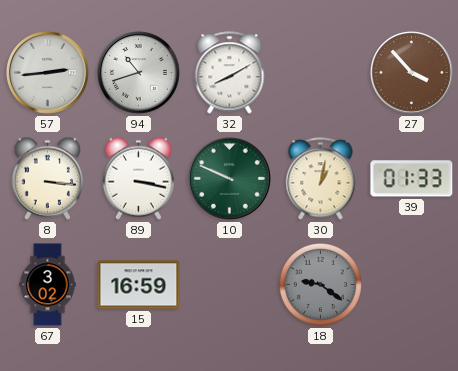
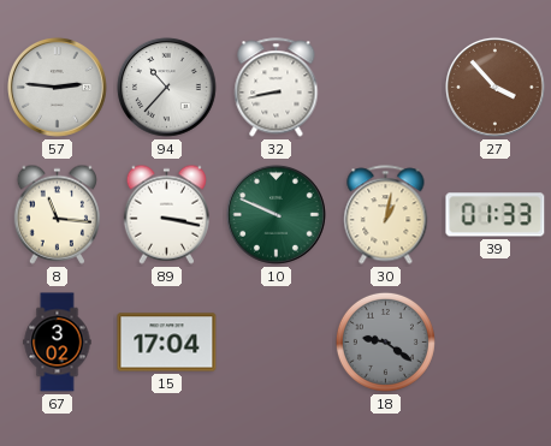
57: 2:44 -> 2:46 (58, 88)
94: 10:42 -> 10:37 (167, 88)
32: 8:10 -> 8:43 (277, 88)
8: 3:16 -> 11:16 (57, 214)
15: 16:59 -> 17:04 (167, 343)
